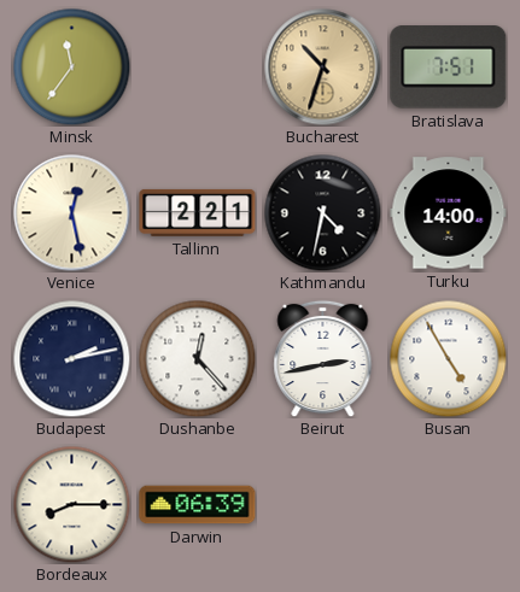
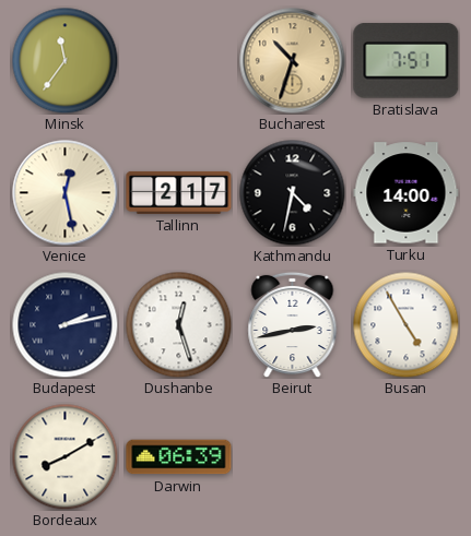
Tallinn: 2:21 -> 2:17 (179, 192)
Dushanbe: 12:23 -> 12:27 (178, 324)
Bordeaux: 8:15 -> 8:10 (64, 456)
